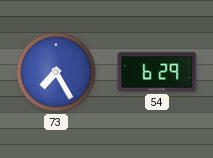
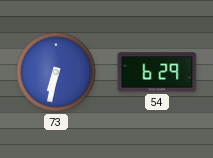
73: 7:25 -> 6:32 (56, 72)
